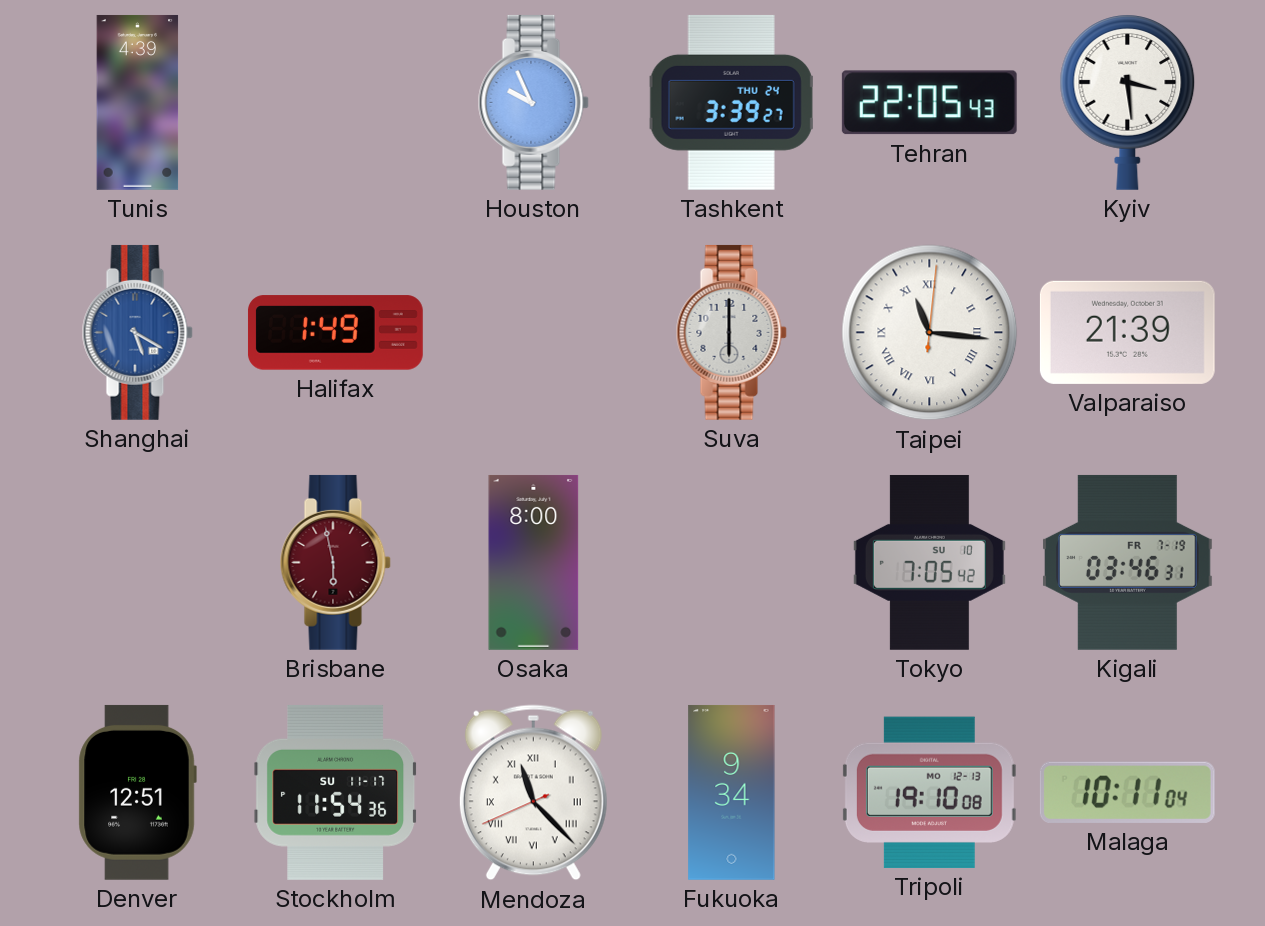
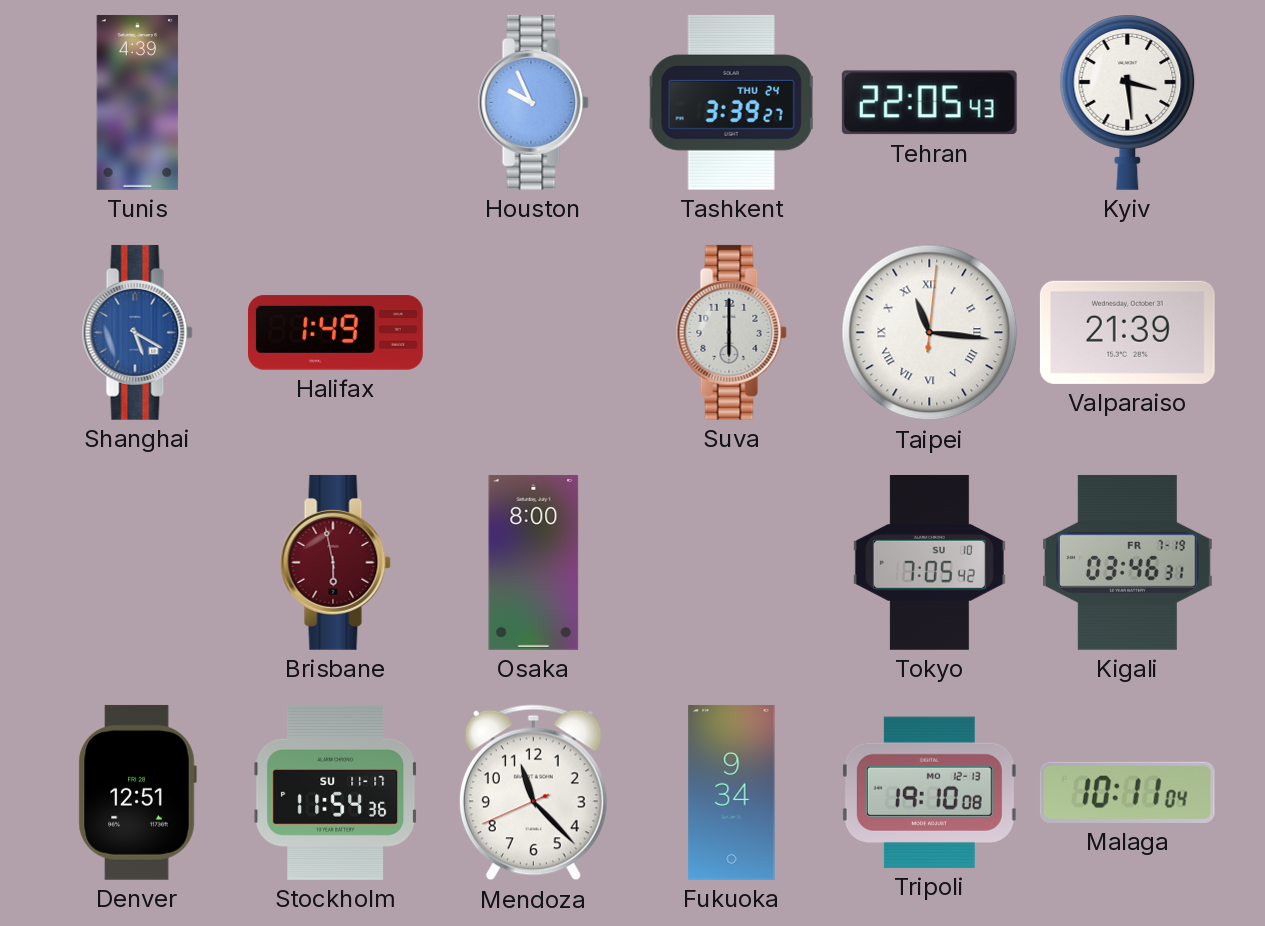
Mendoza numerals: Roman -> Arabic (533, 793)
